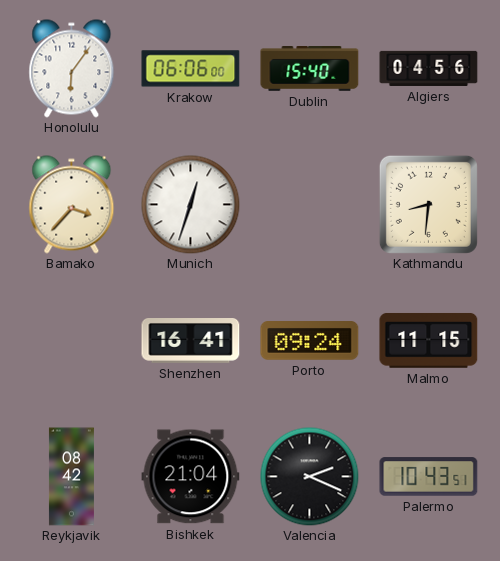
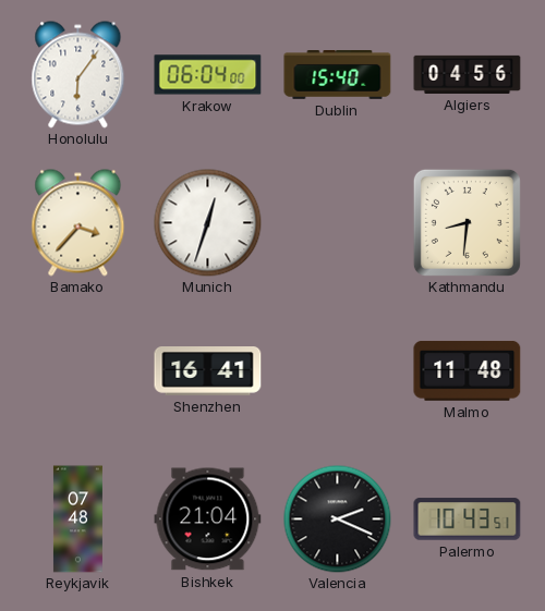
Krakow: 06:06 -> 06:04 (208, 75)
Porto: 09:24 -> none (310, 341)
Malmo: 11:15 -> 11:48 (468, 370)
Reykjavik: 08:42 -> 07:48 (77, 520)
